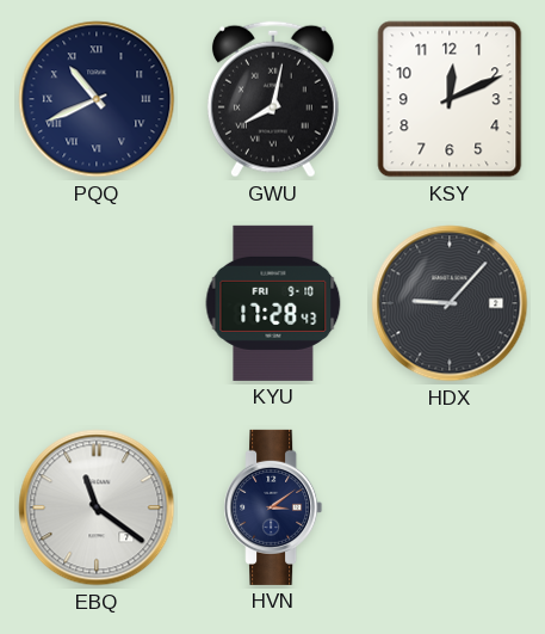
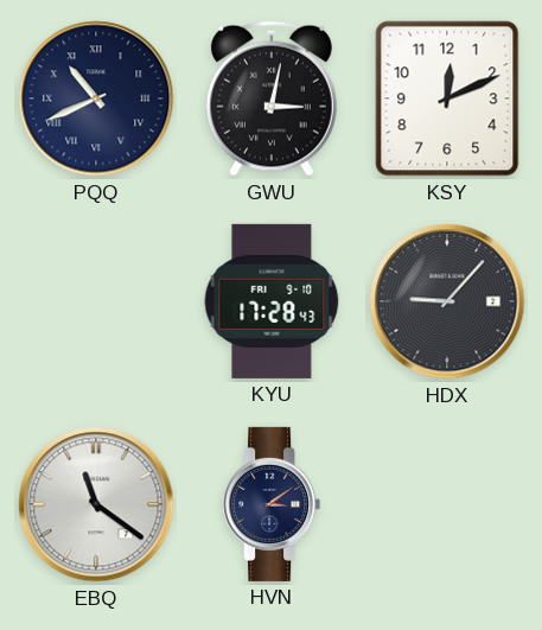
GWU: 8:02 -> 3:02 (272, 98)
